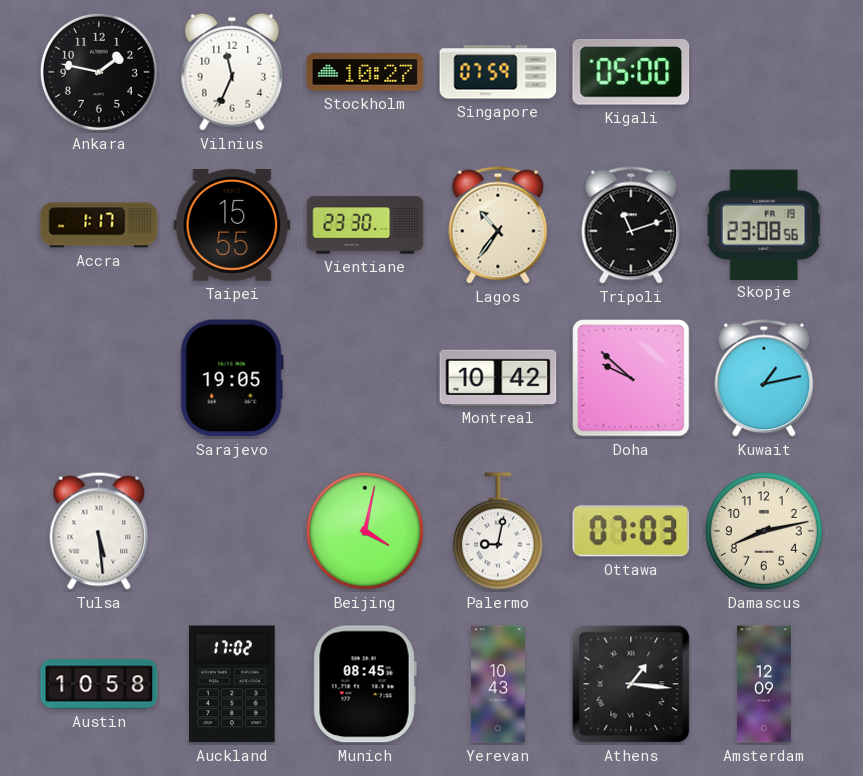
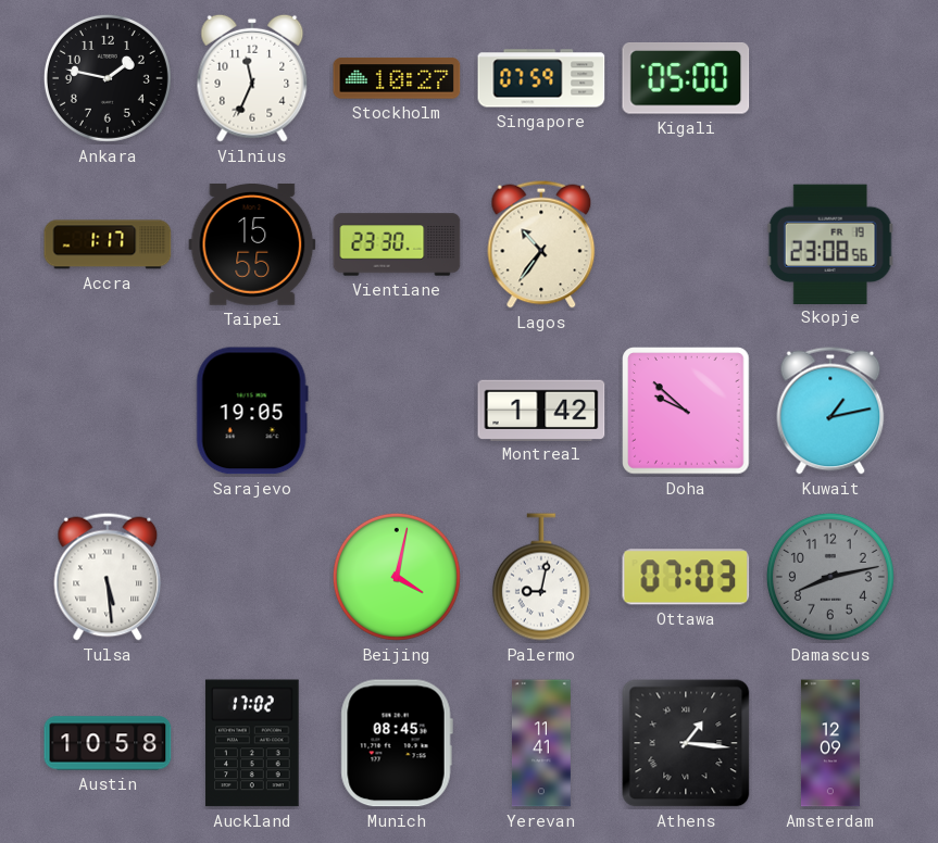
Tripoli: 11:12 -> none (631, 225)
Montreal: 10:42 -> 1:42 (541, 410)
Damascus dial: cream -> grey (830, 577)
Yerevan: 10:43 -> 11:41 (541, 743)
